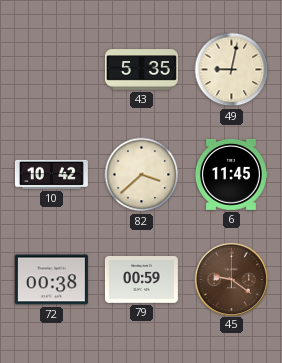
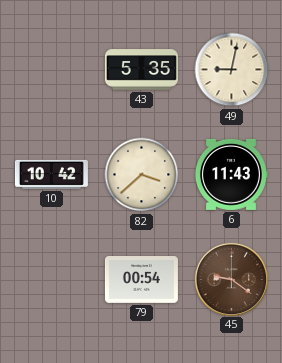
6: 11:45 -> 11:43 (231, 174)
72: 00:38 -> none (51, 280)
79: 00:59 -> 00:54 (141, 280)
